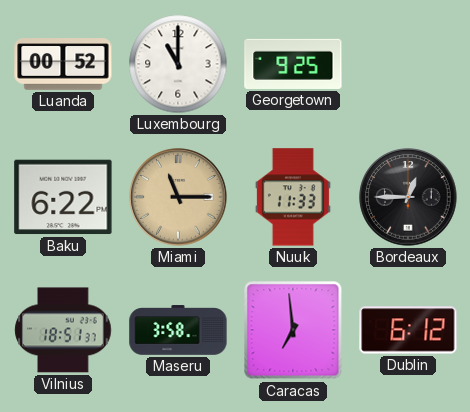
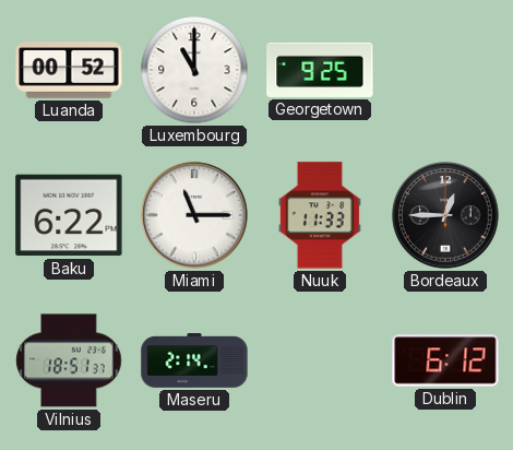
Miami dial: champagne -> white (194, 215)
Maseru: 3:58 -> 2:14 (194, 360)
Caracas: 6:59 -> none (293, 330)
